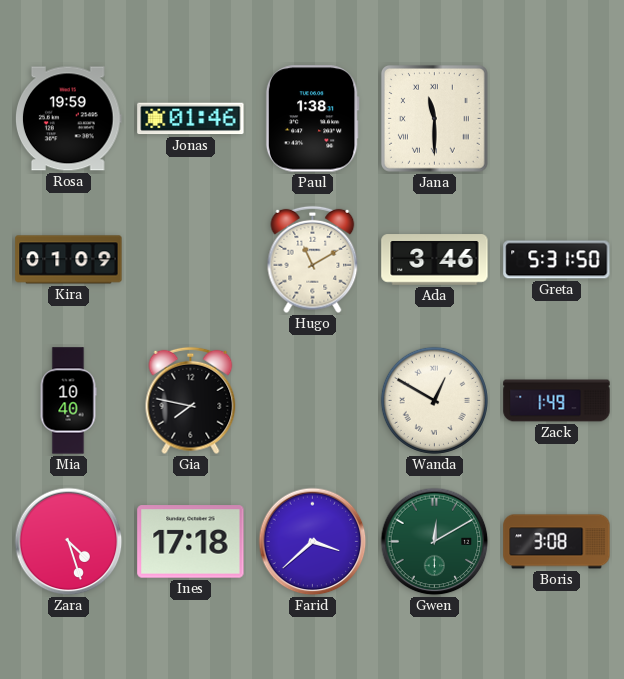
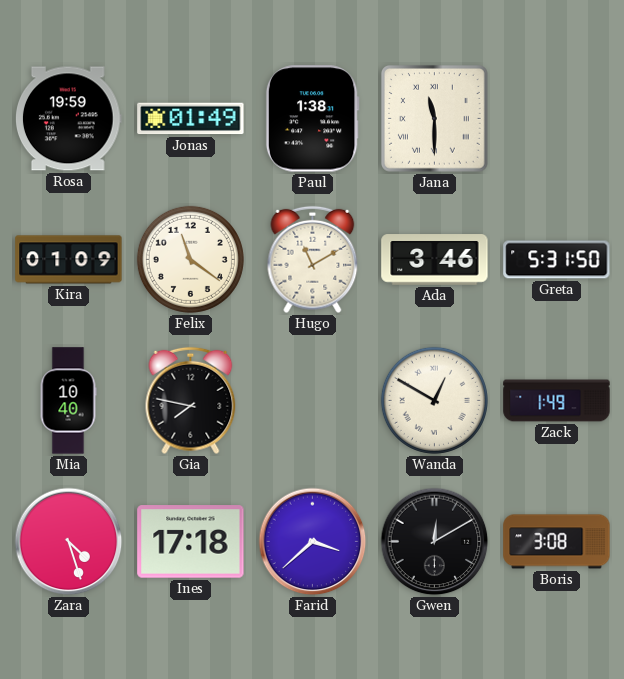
Jonas: 01:46 -> 01:49 (191, 119)
Felix: none -> 11:21 (190, 259)
Gwen dial: green -> black (435, 542)
